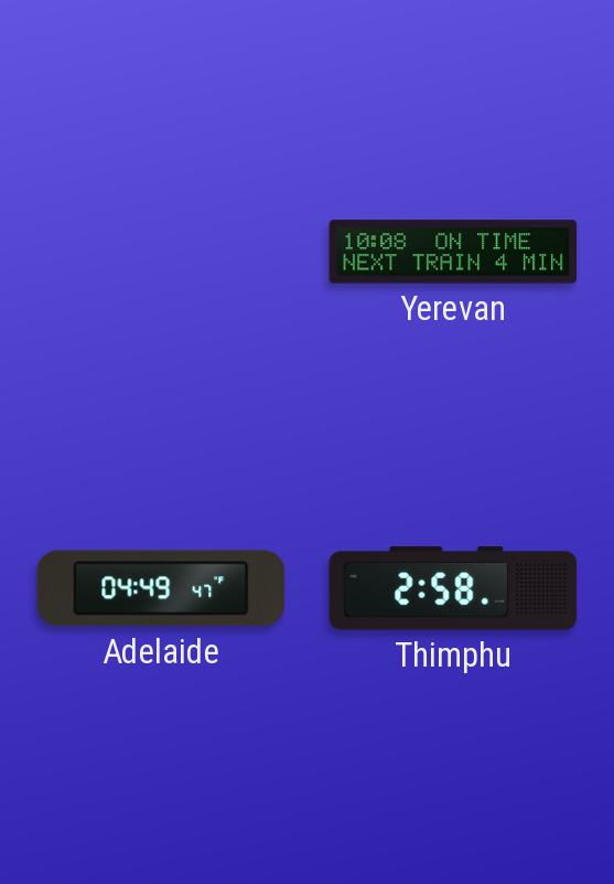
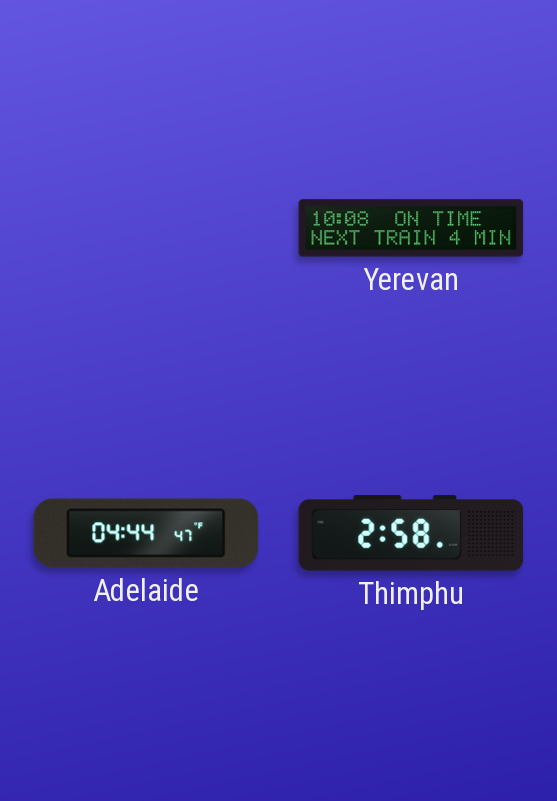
Adelaide: 04:49 -> 04:44 (146, 533)
